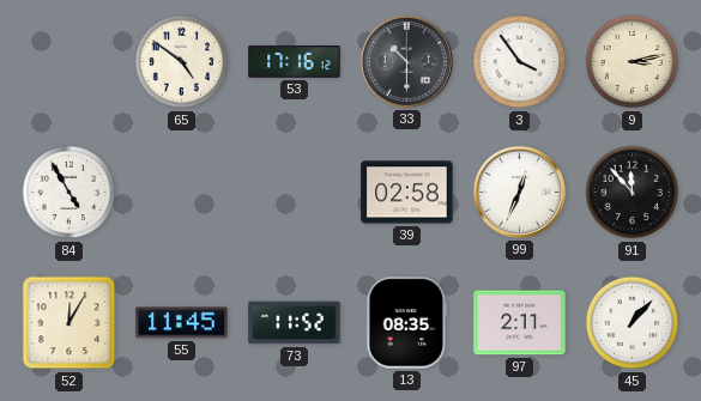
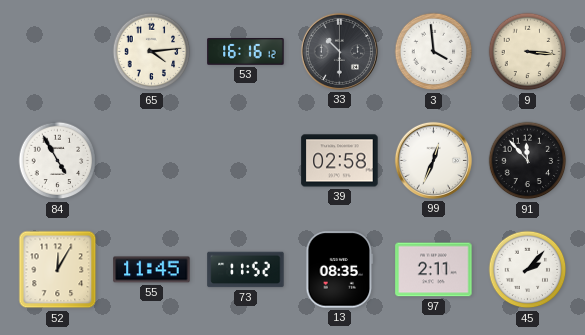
65: 4:51 -> 4:14 (152, 52)
53: 17:16 -> 16:16 (246, 52)
3: 3:54 -> 3:59 (434, 52)
9: 3:13 -> 3:16 (528, 52)
45: 1:07 -> 2:07 (528, 270)
